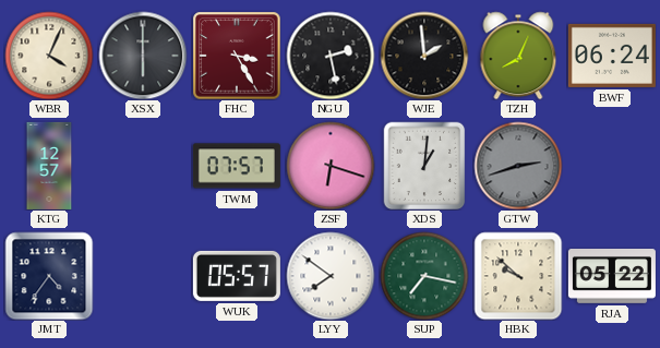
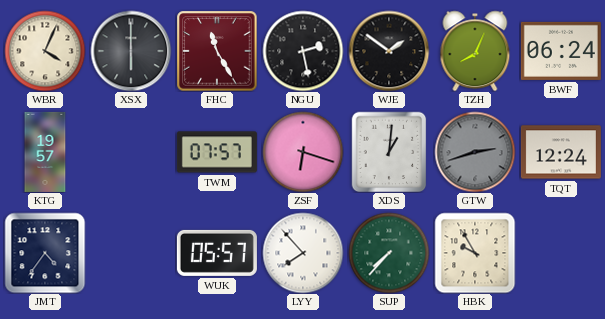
FHC: 3:25 -> 11:25 (217, 51)
WJE: 1:59 -> 1:51 (389, 51)
KTG: 12:57 -> 19:57 (45, 152)
TQT: none -> 12:24 (561, 152)
LYY: 7:51 -> 7:53 (303, 253)
SUP: 7:17 -> 7:37 (389, 253)
HBK: 9:52 -> 9:55 (475, 253)
RJA: 05:22 -> none (612, 277)
